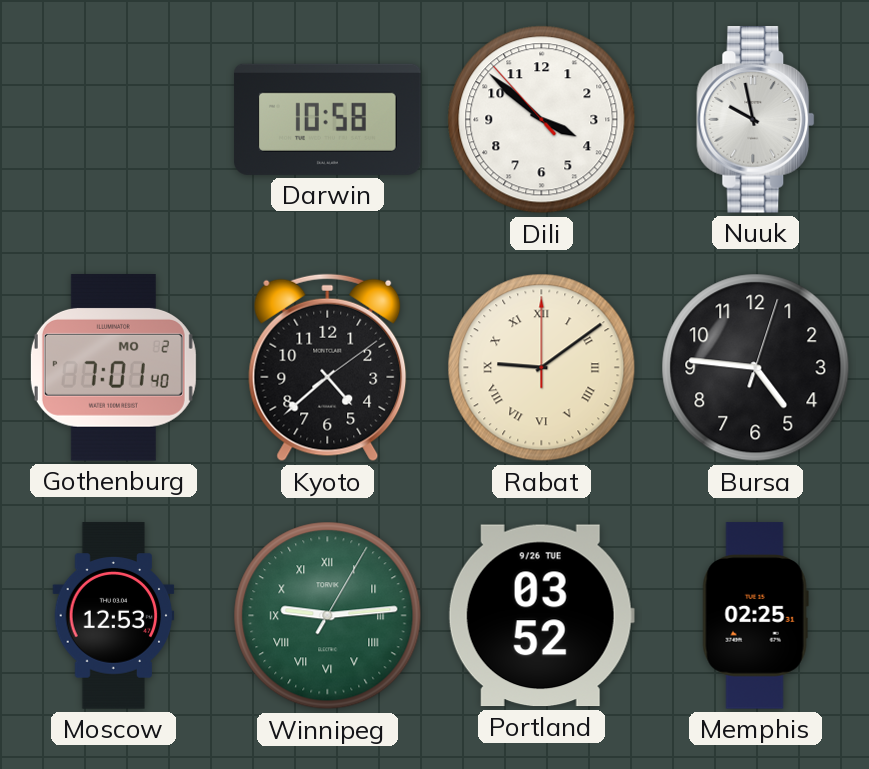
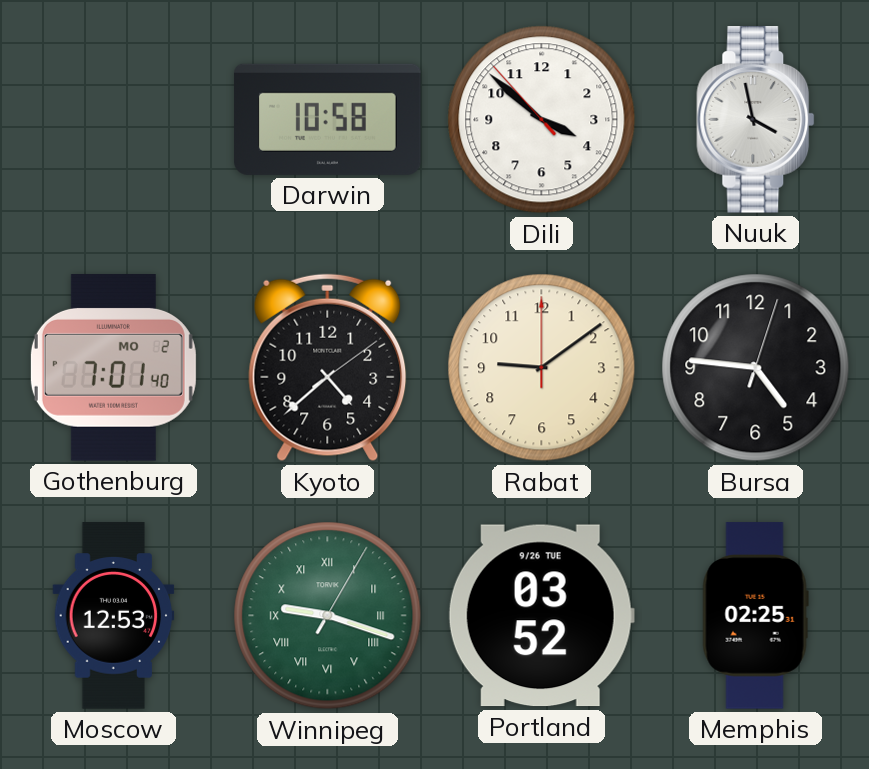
Nuuk: 9:58 -> 3:58 (756, 120)
Rabat numerals: Roman -> Arabic (542, 368)
Winnipeg: 9:14 -> 9:18 (328, 616)
